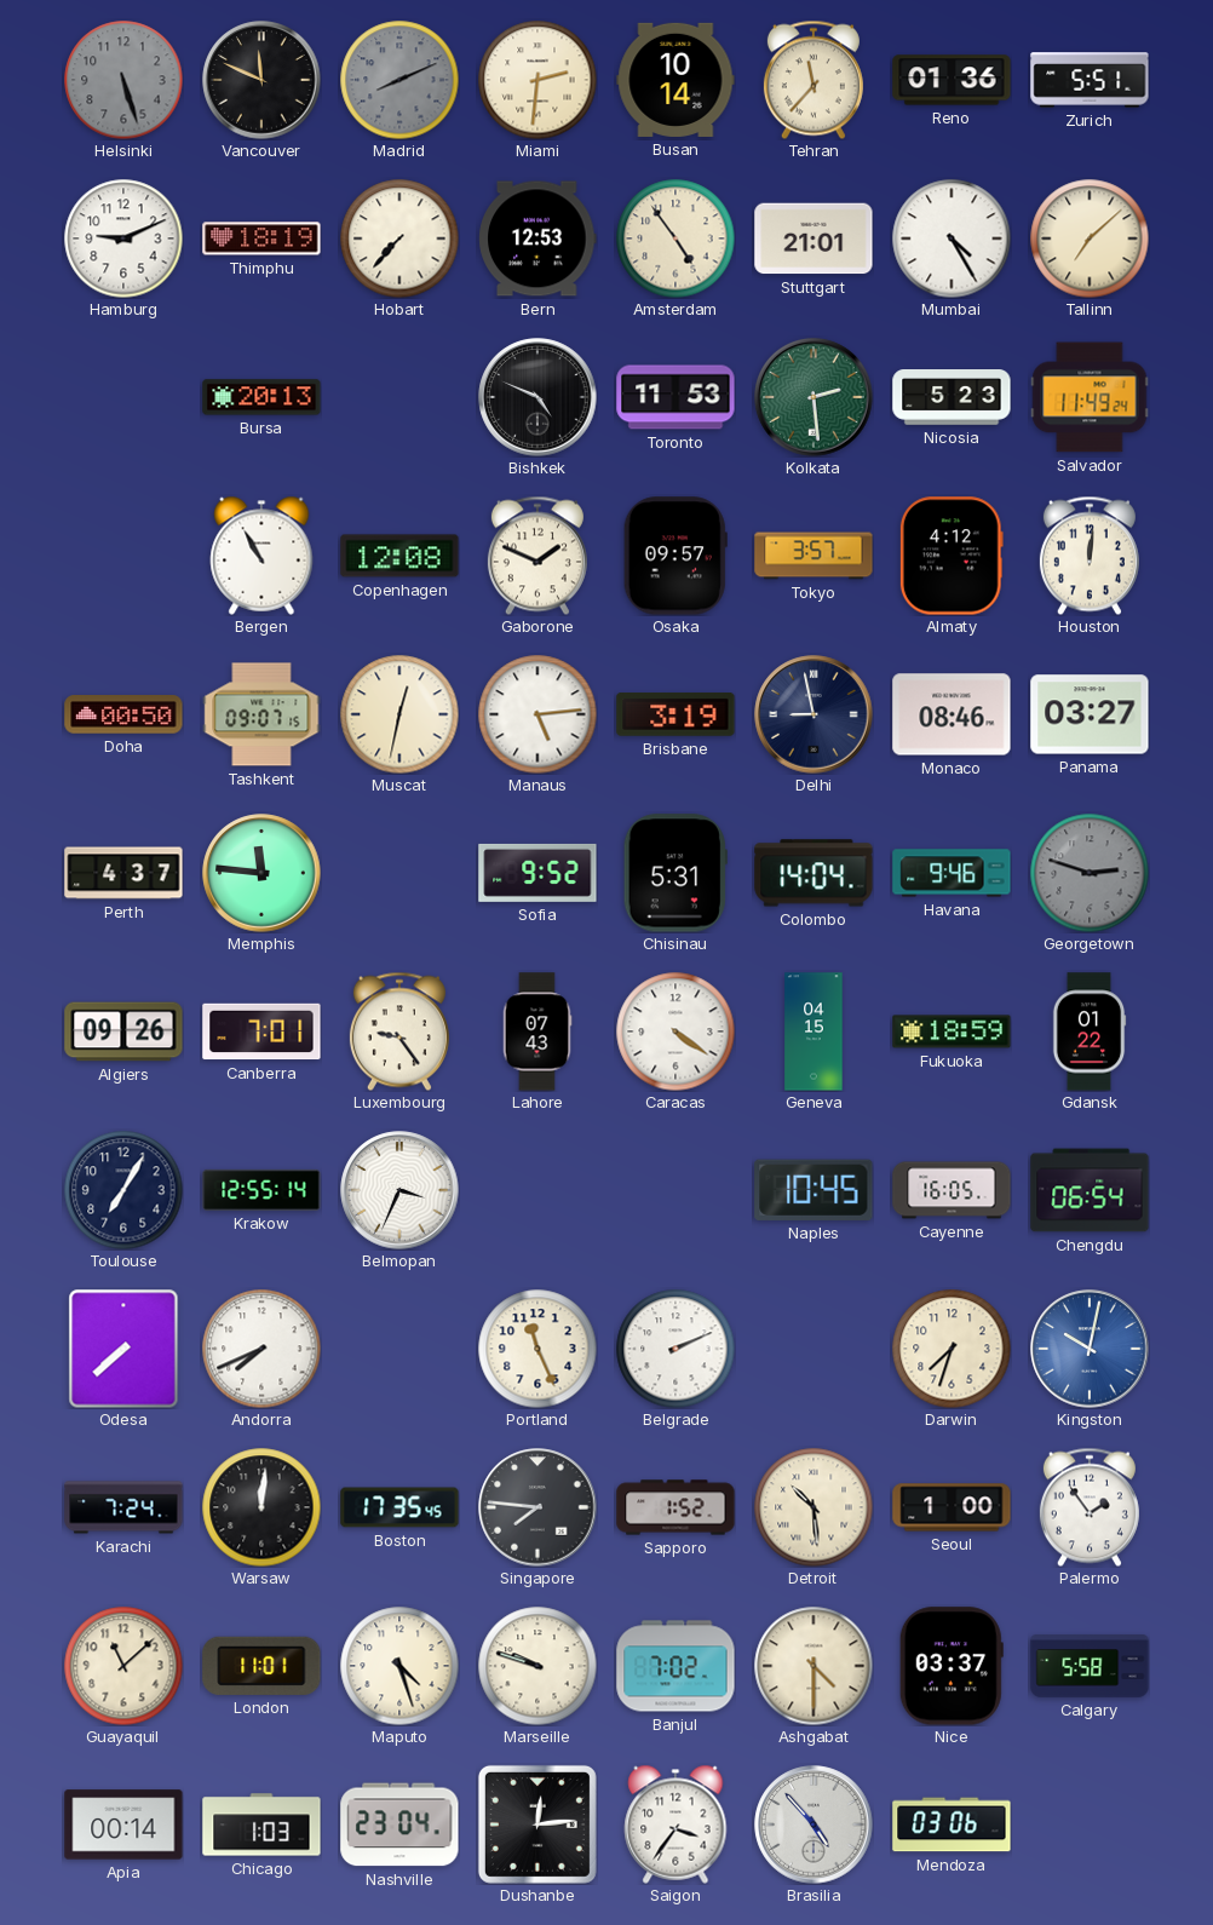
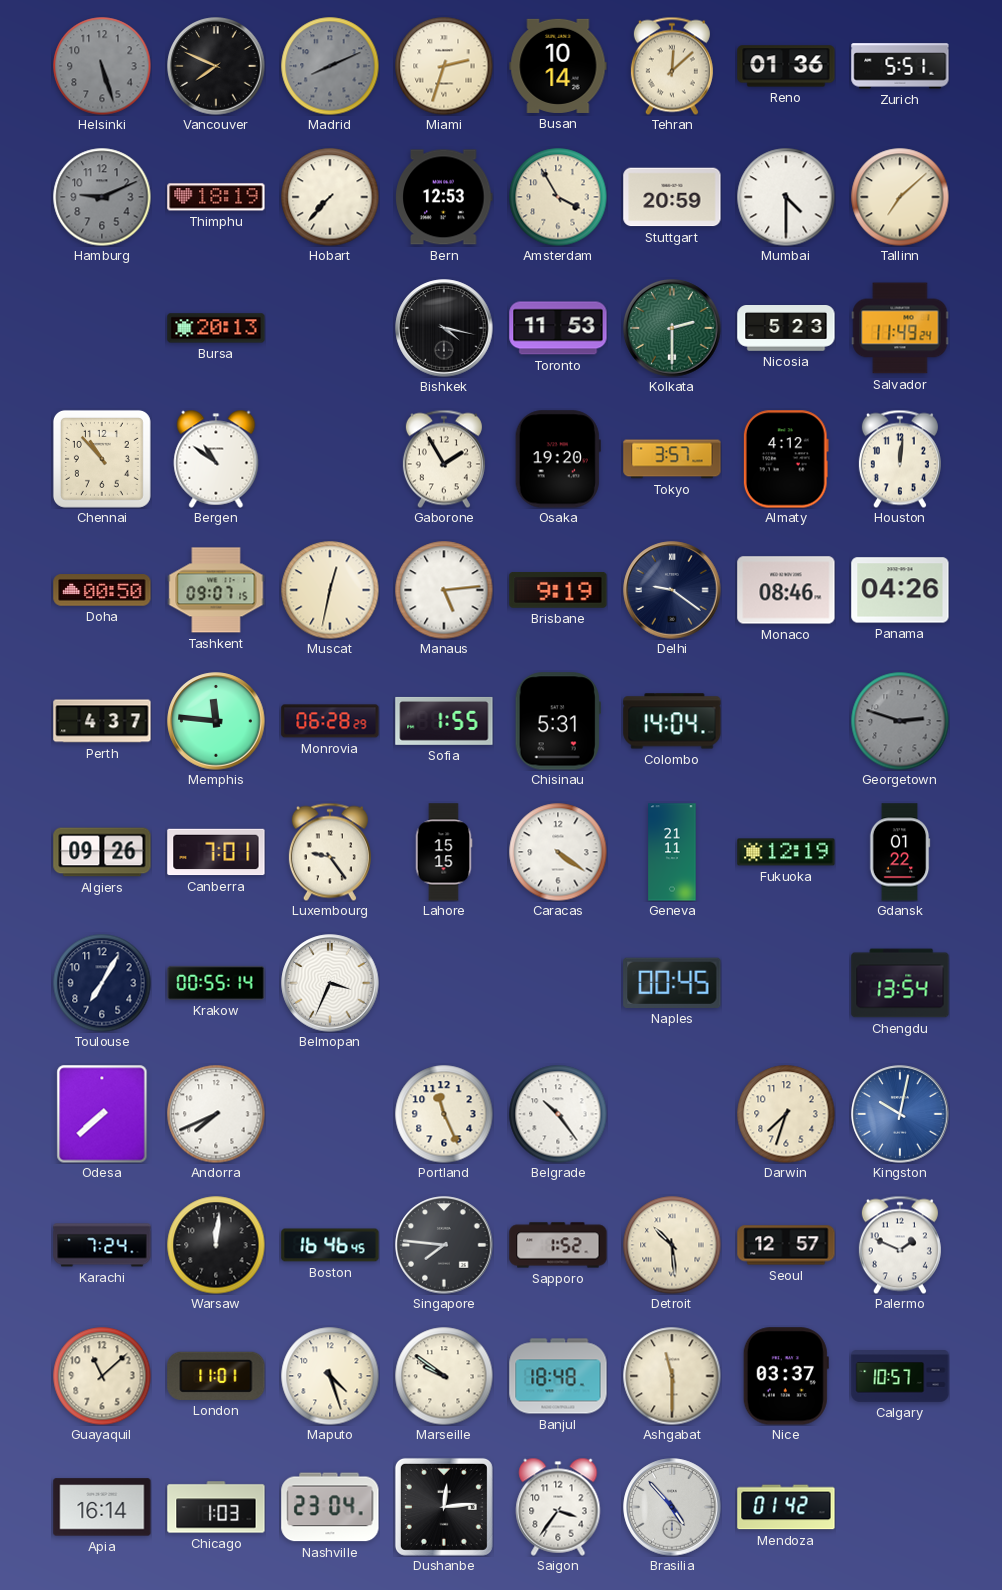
Vancouver: 11:49 -> 7:49 (216, 66)
Miami: 2:31 -> 2:33 (444, 66)
Tehran: 11:37 -> 12:08 (672, 66)
Hamburg dial: white -> grey (102, 197)
Amsterdam: 4:54 -> 3:55 (558, 197)
Stuttgart: 21:01 -> 20:59 (672, 197)
Mumbai: 4:25 -> 4:30 (786, 197)
Bishkek: 4:49 -> 4:17 (444, 328)
Kolkata: 2:29 -> 2:30 (672, 328)
Chennai: none -> 10:53 (102, 459)
Bergen: 10:55 -> 10:51 (216, 459)
Copenhagen: 12:08 -> none (399, 556)
Gaborone: 1:49 -> 1:55 (444, 459)
Osaka: 09:57 -> 19:20 (558, 459)
Brisbane: 3:19 -> 9:19 (558, 591)
Delhi: 8:58 -> 9:21 (672, 590)
Panama: 03:27 -> 04:26 (900, 590)
Monrovia: none -> 06:28 (330, 721)
Sofia: 9:52 -> 1:55 (444, 721)
Havana: 9:46 -> none (952, 873)
Lahore: 07:43 -> 15:15 (444, 852)
Geneva: 04:15 -> 21:11 (672, 852)
Fukuoka: 18:59 -> 12:19 (786, 852)
Krakow: 12:55 -> 00:55 (216, 983)
Naples: 10:45 -> 00:45 (672, 983)
Cayenne: 16:05 -> none (952, 1190)
Chengdu: 06:54 -> 13:54 (900, 983)
Belgrade: 2:11 -> 10:24 (558, 1114)
Boston: 17:35 -> 16:46 (330, 1245)
Seoul: 1:00 -> 12:57 (786, 1245)
Palermo: 1:54 -> 1:49 (900, 1245)
Marseille: 9:48 -> 9:51 (444, 1376)
Banjul: 7:02 -> 18:48 (558, 1376)
Ashgabat: 4:30 -> 11:30 (672, 1376)
Calgary: 5:58 -> 10:57 (900, 1376)
Apia: 00:14 -> 16:14 (102, 1507)
Mendoza: 03:06 -> 01:42 (786, 1507)
